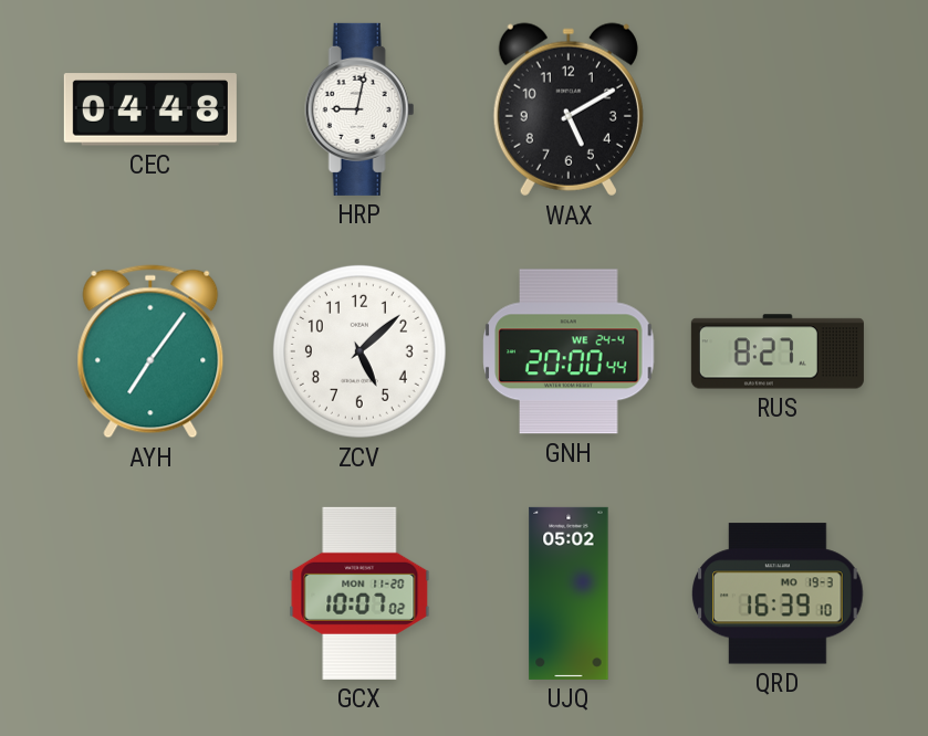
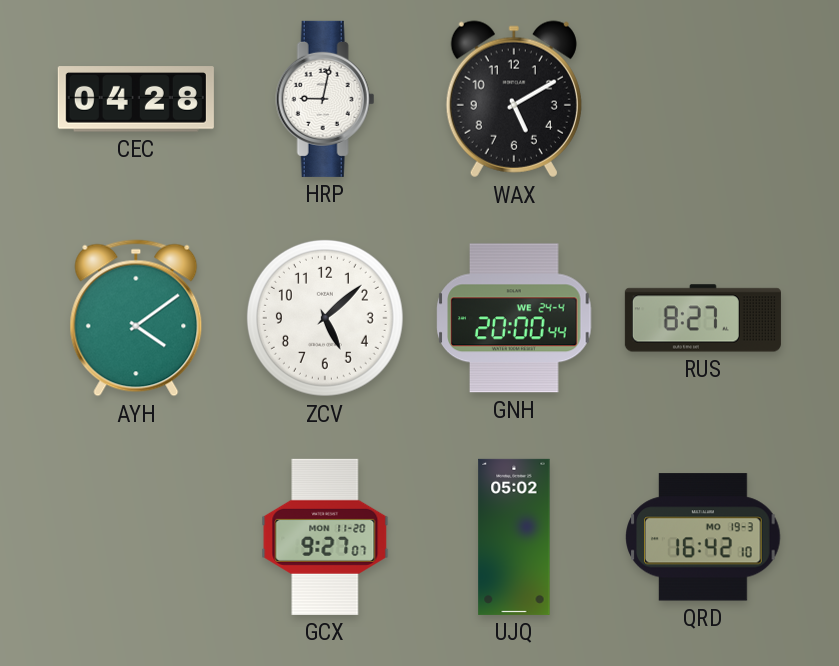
CEC: 04:48 -> 04:28 (136, 99)
AYH: 7:06 -> 4:09 (136, 318)
GCX: 10:07 -> 9:27 (325, 537)
QRD: 16:39 -> 16:42 (703, 537)
